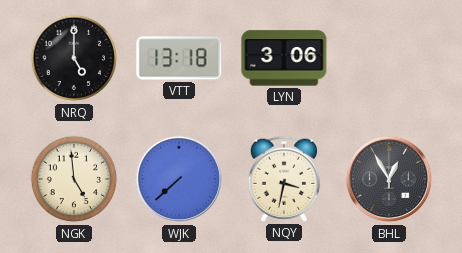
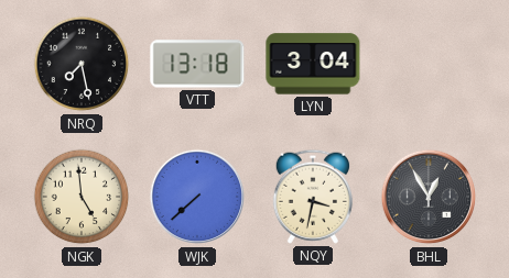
NRQ: 5:00 -> 7:28 (82, 64)
LYN: 3:06 -> 3:04 (313, 64)
